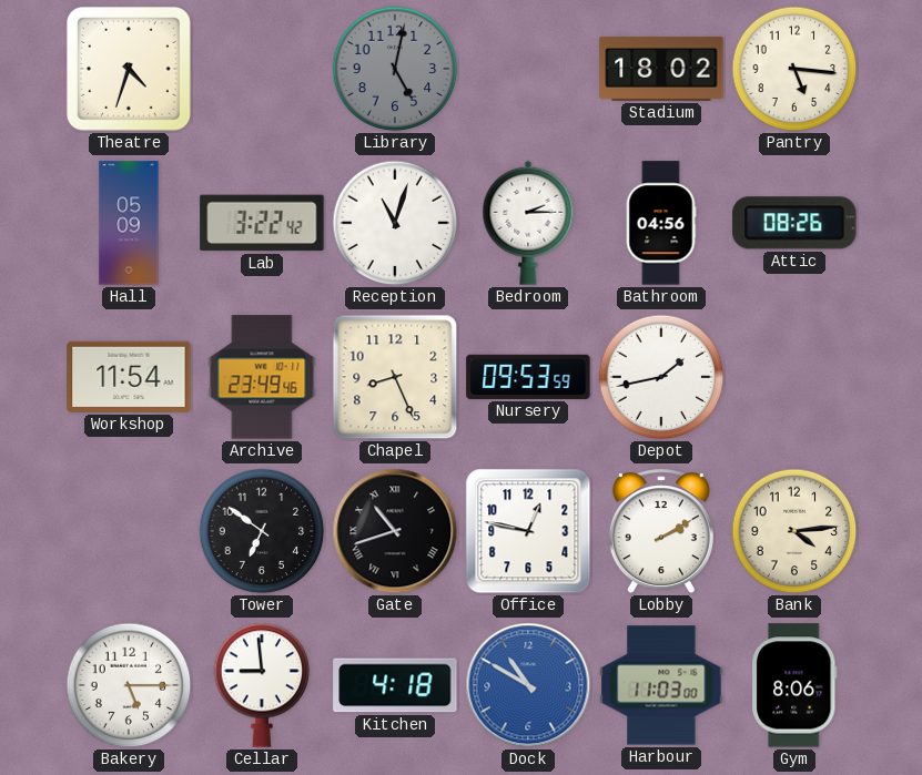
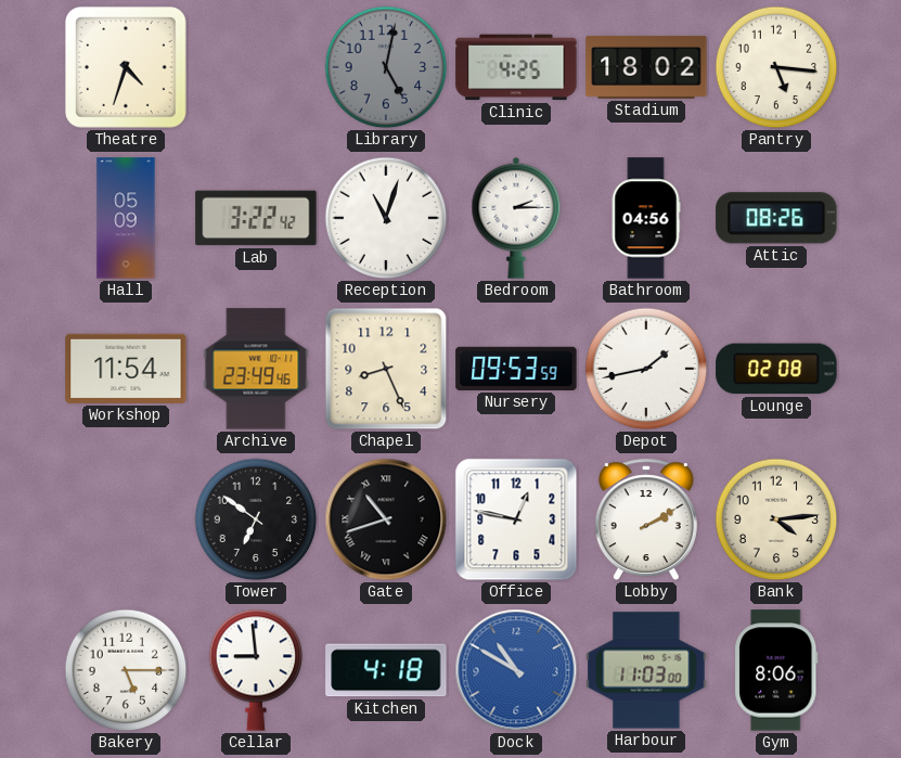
Clinic: none -> 4:25 (516, 67)
Lounge: none -> 02:08 (776, 369)
